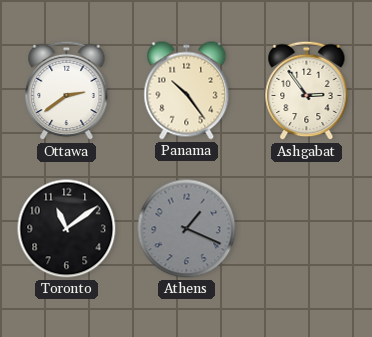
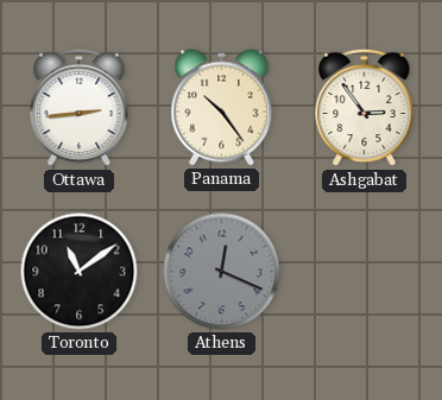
Ottawa: 2:39 -> 2:44 (80, 108)
Athens: 1:19 -> 12:19 (222, 272)
